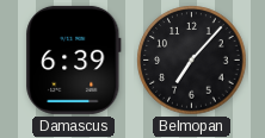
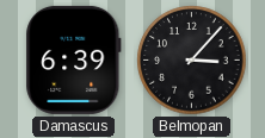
Belmopan: 7:07 -> 3:07 (192, 61)
